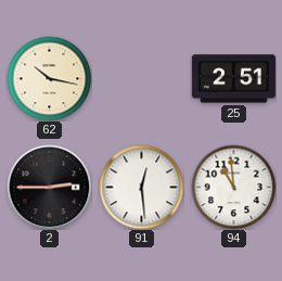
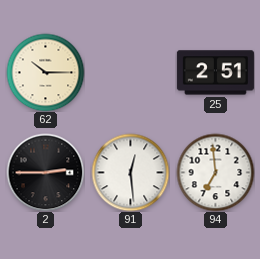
62: 10:17 -> 10:15 (45, 72)
94: 10:59 -> 6:59 (215, 172)
